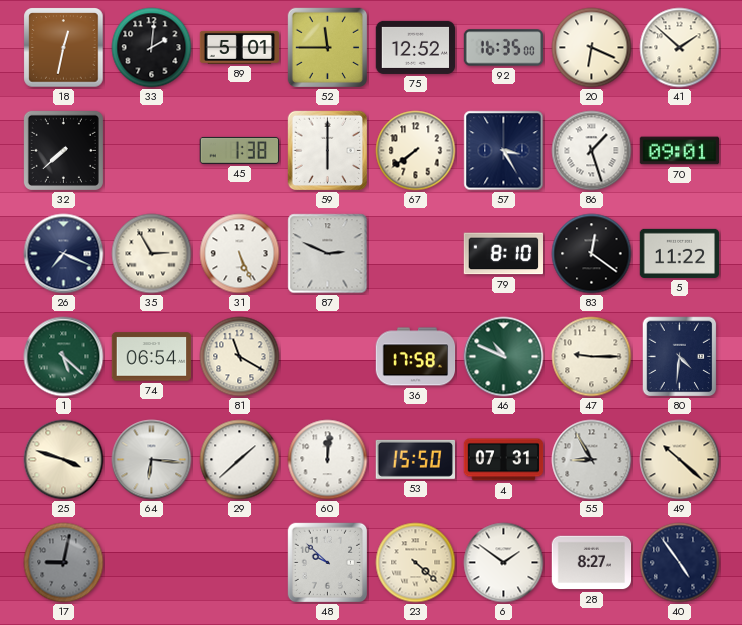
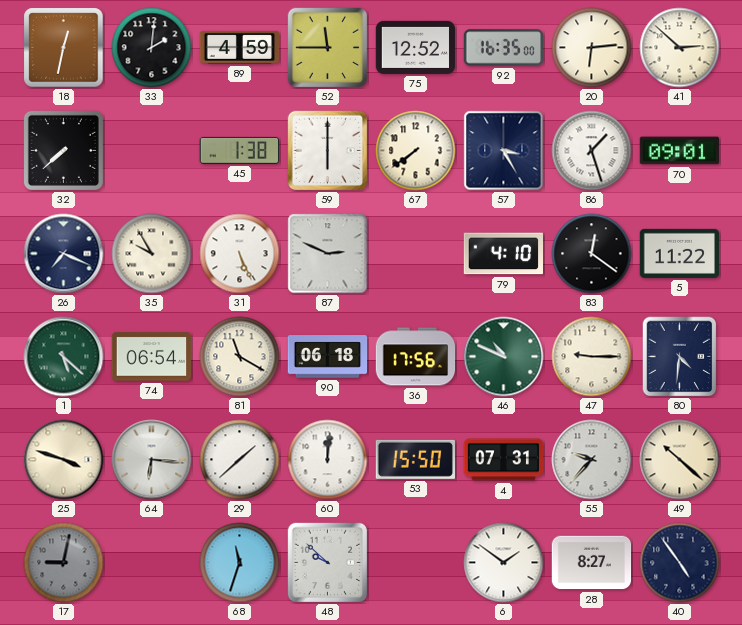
89: 5:01 -> 4:59 (240, 47)
20: 6:19 -> 6:14 (592, 48)
41: 1:52 -> 2:52 (680, 48)
35: 2:55 -> 9:55 (152, 254)
79: 8:10 -> 4:10 (504, 254)
90: none -> 06:18 (328, 357)
36: 17:58 -> 17:56 (416, 357)
55: 8:55 -> 9:37 (592, 460)
68: none -> 11:33 (240, 563)
23: 4:22 -> none (416, 563)
